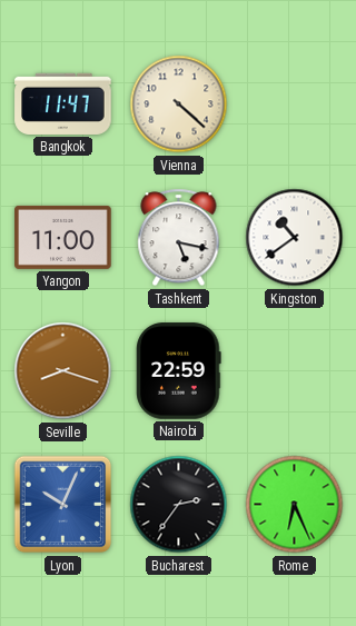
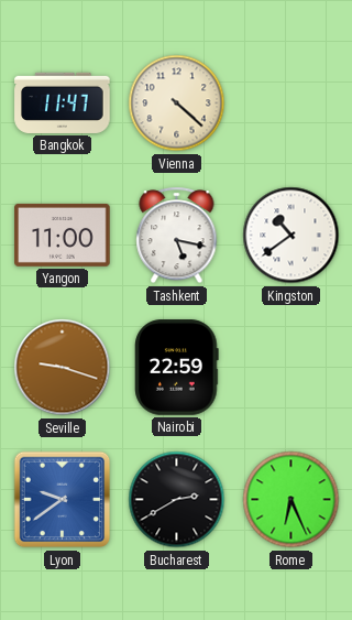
Seville: 8:18 -> 9:18 (63, 368)
Lyon: 10:04 -> 9:39 (63, 500)
Bucharest: 2:36 -> 2:40 (177, 500)
